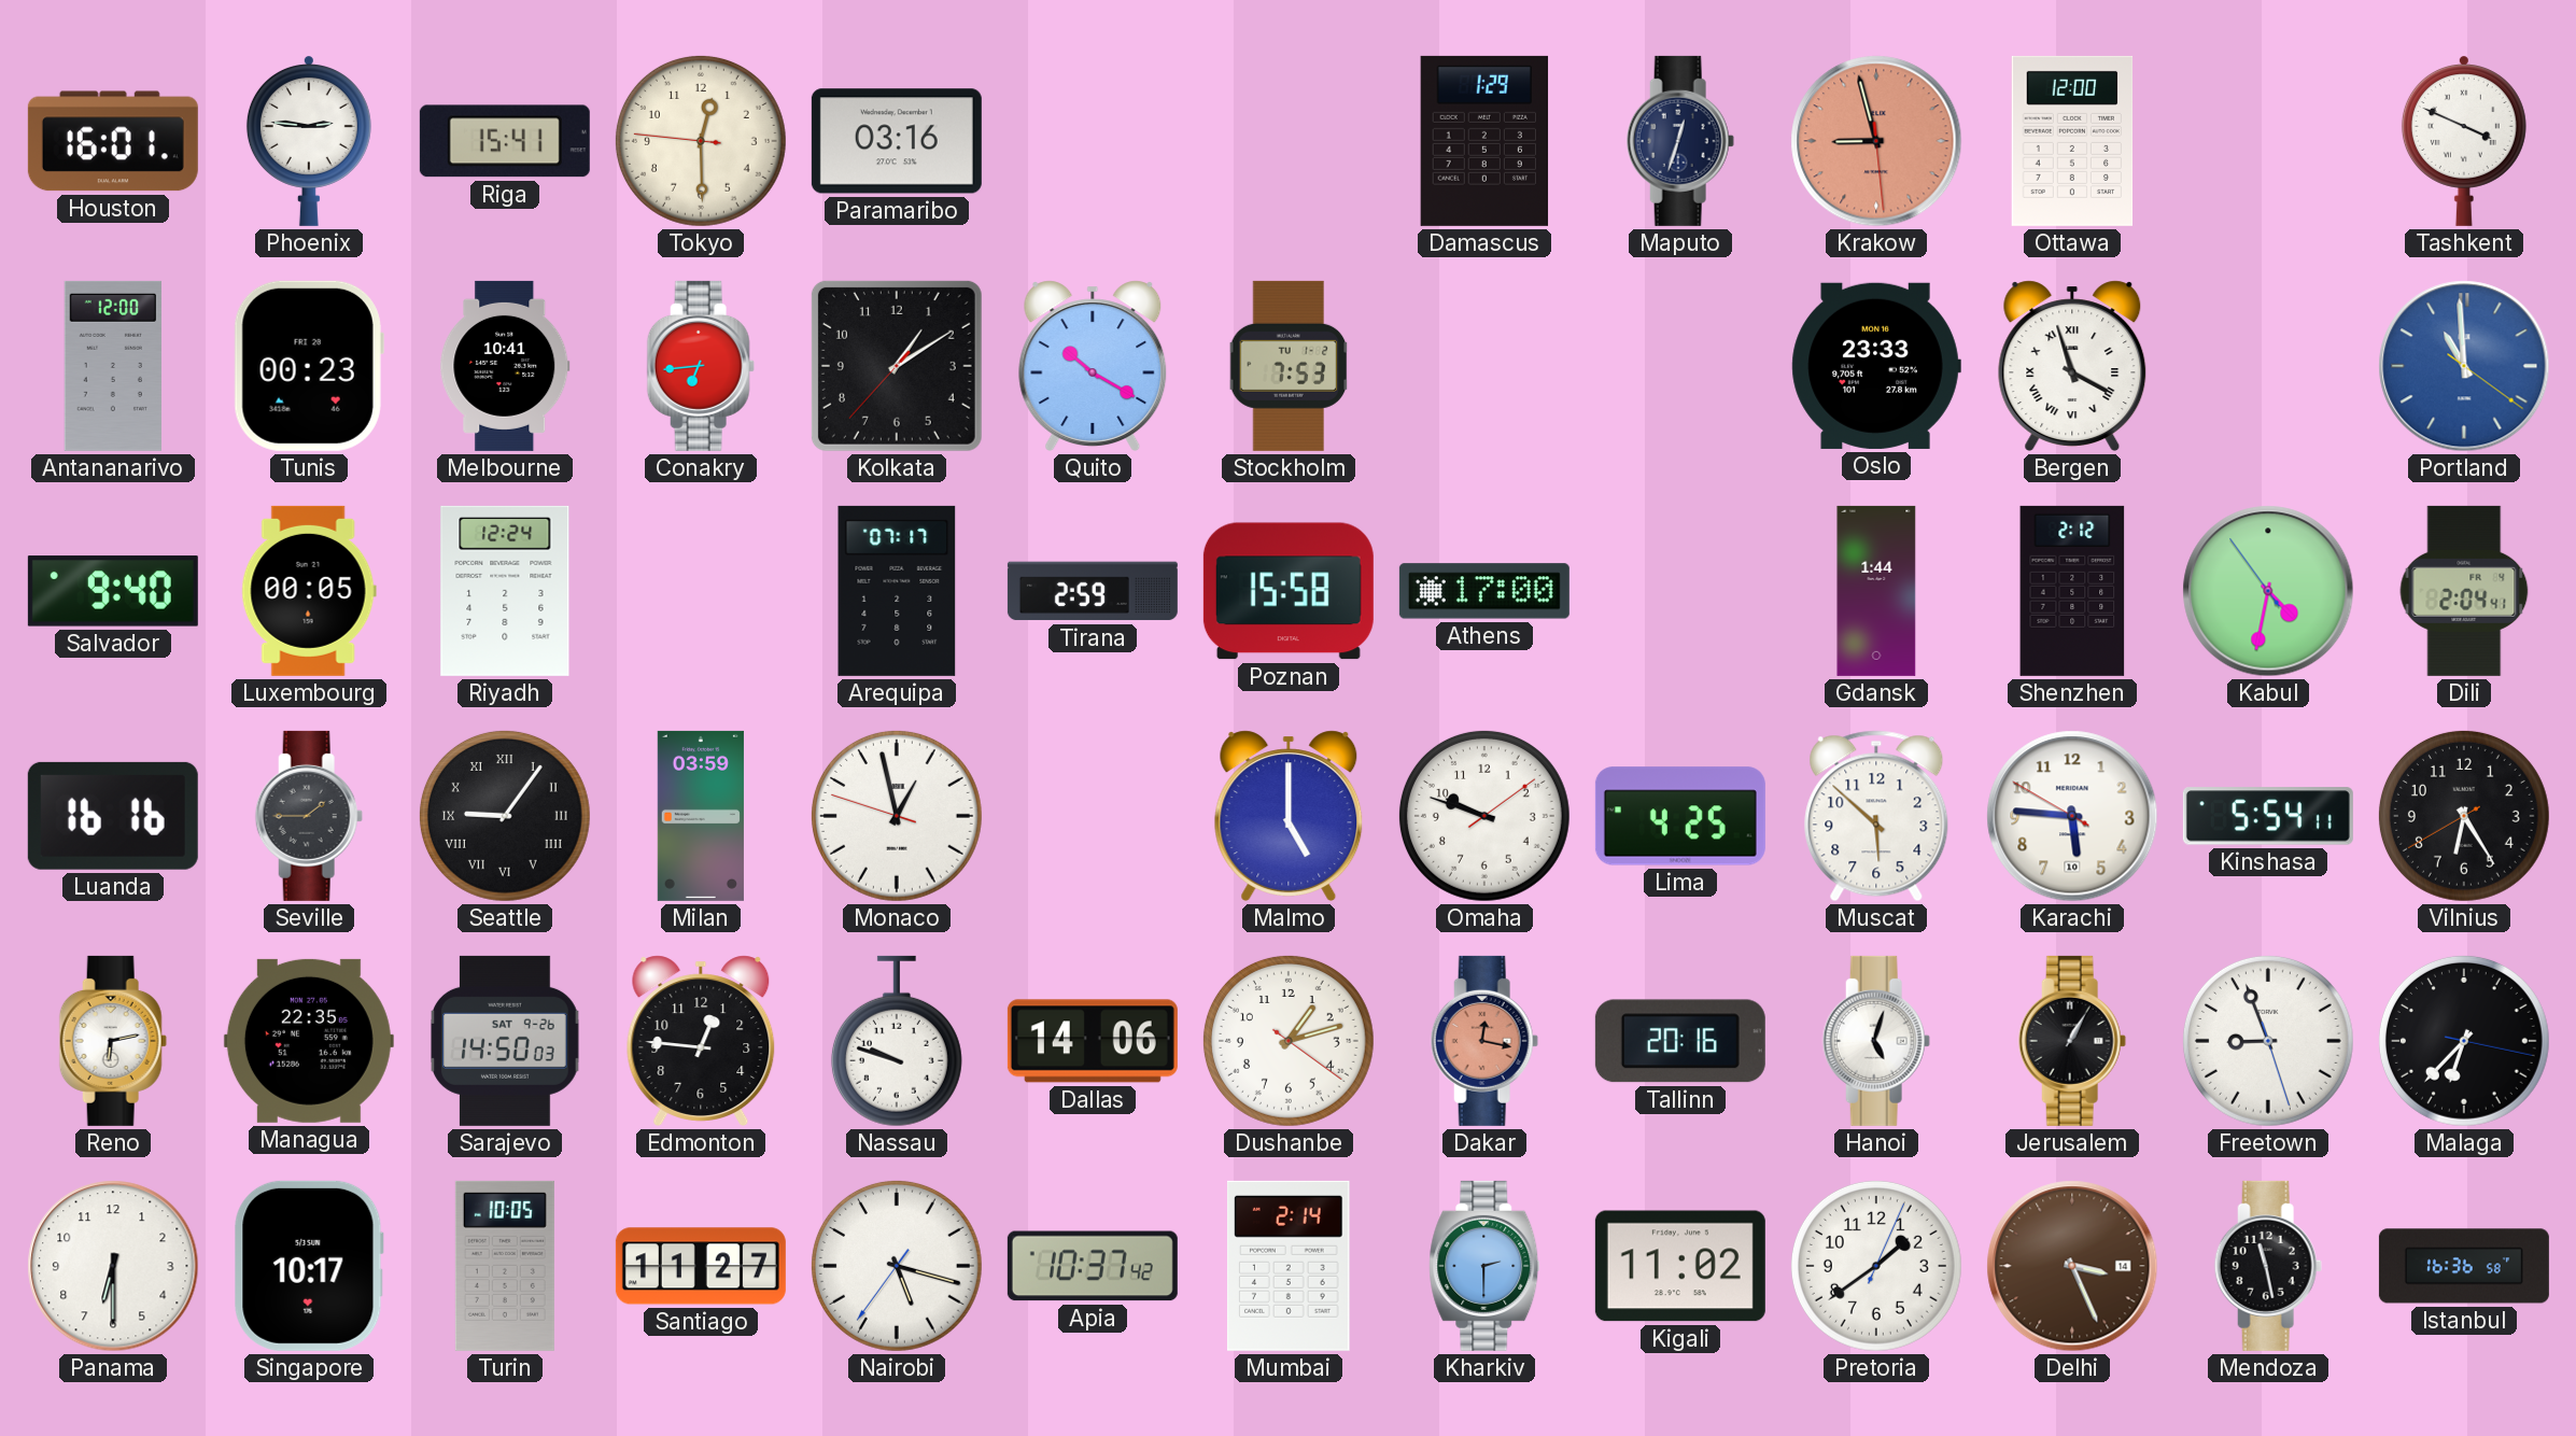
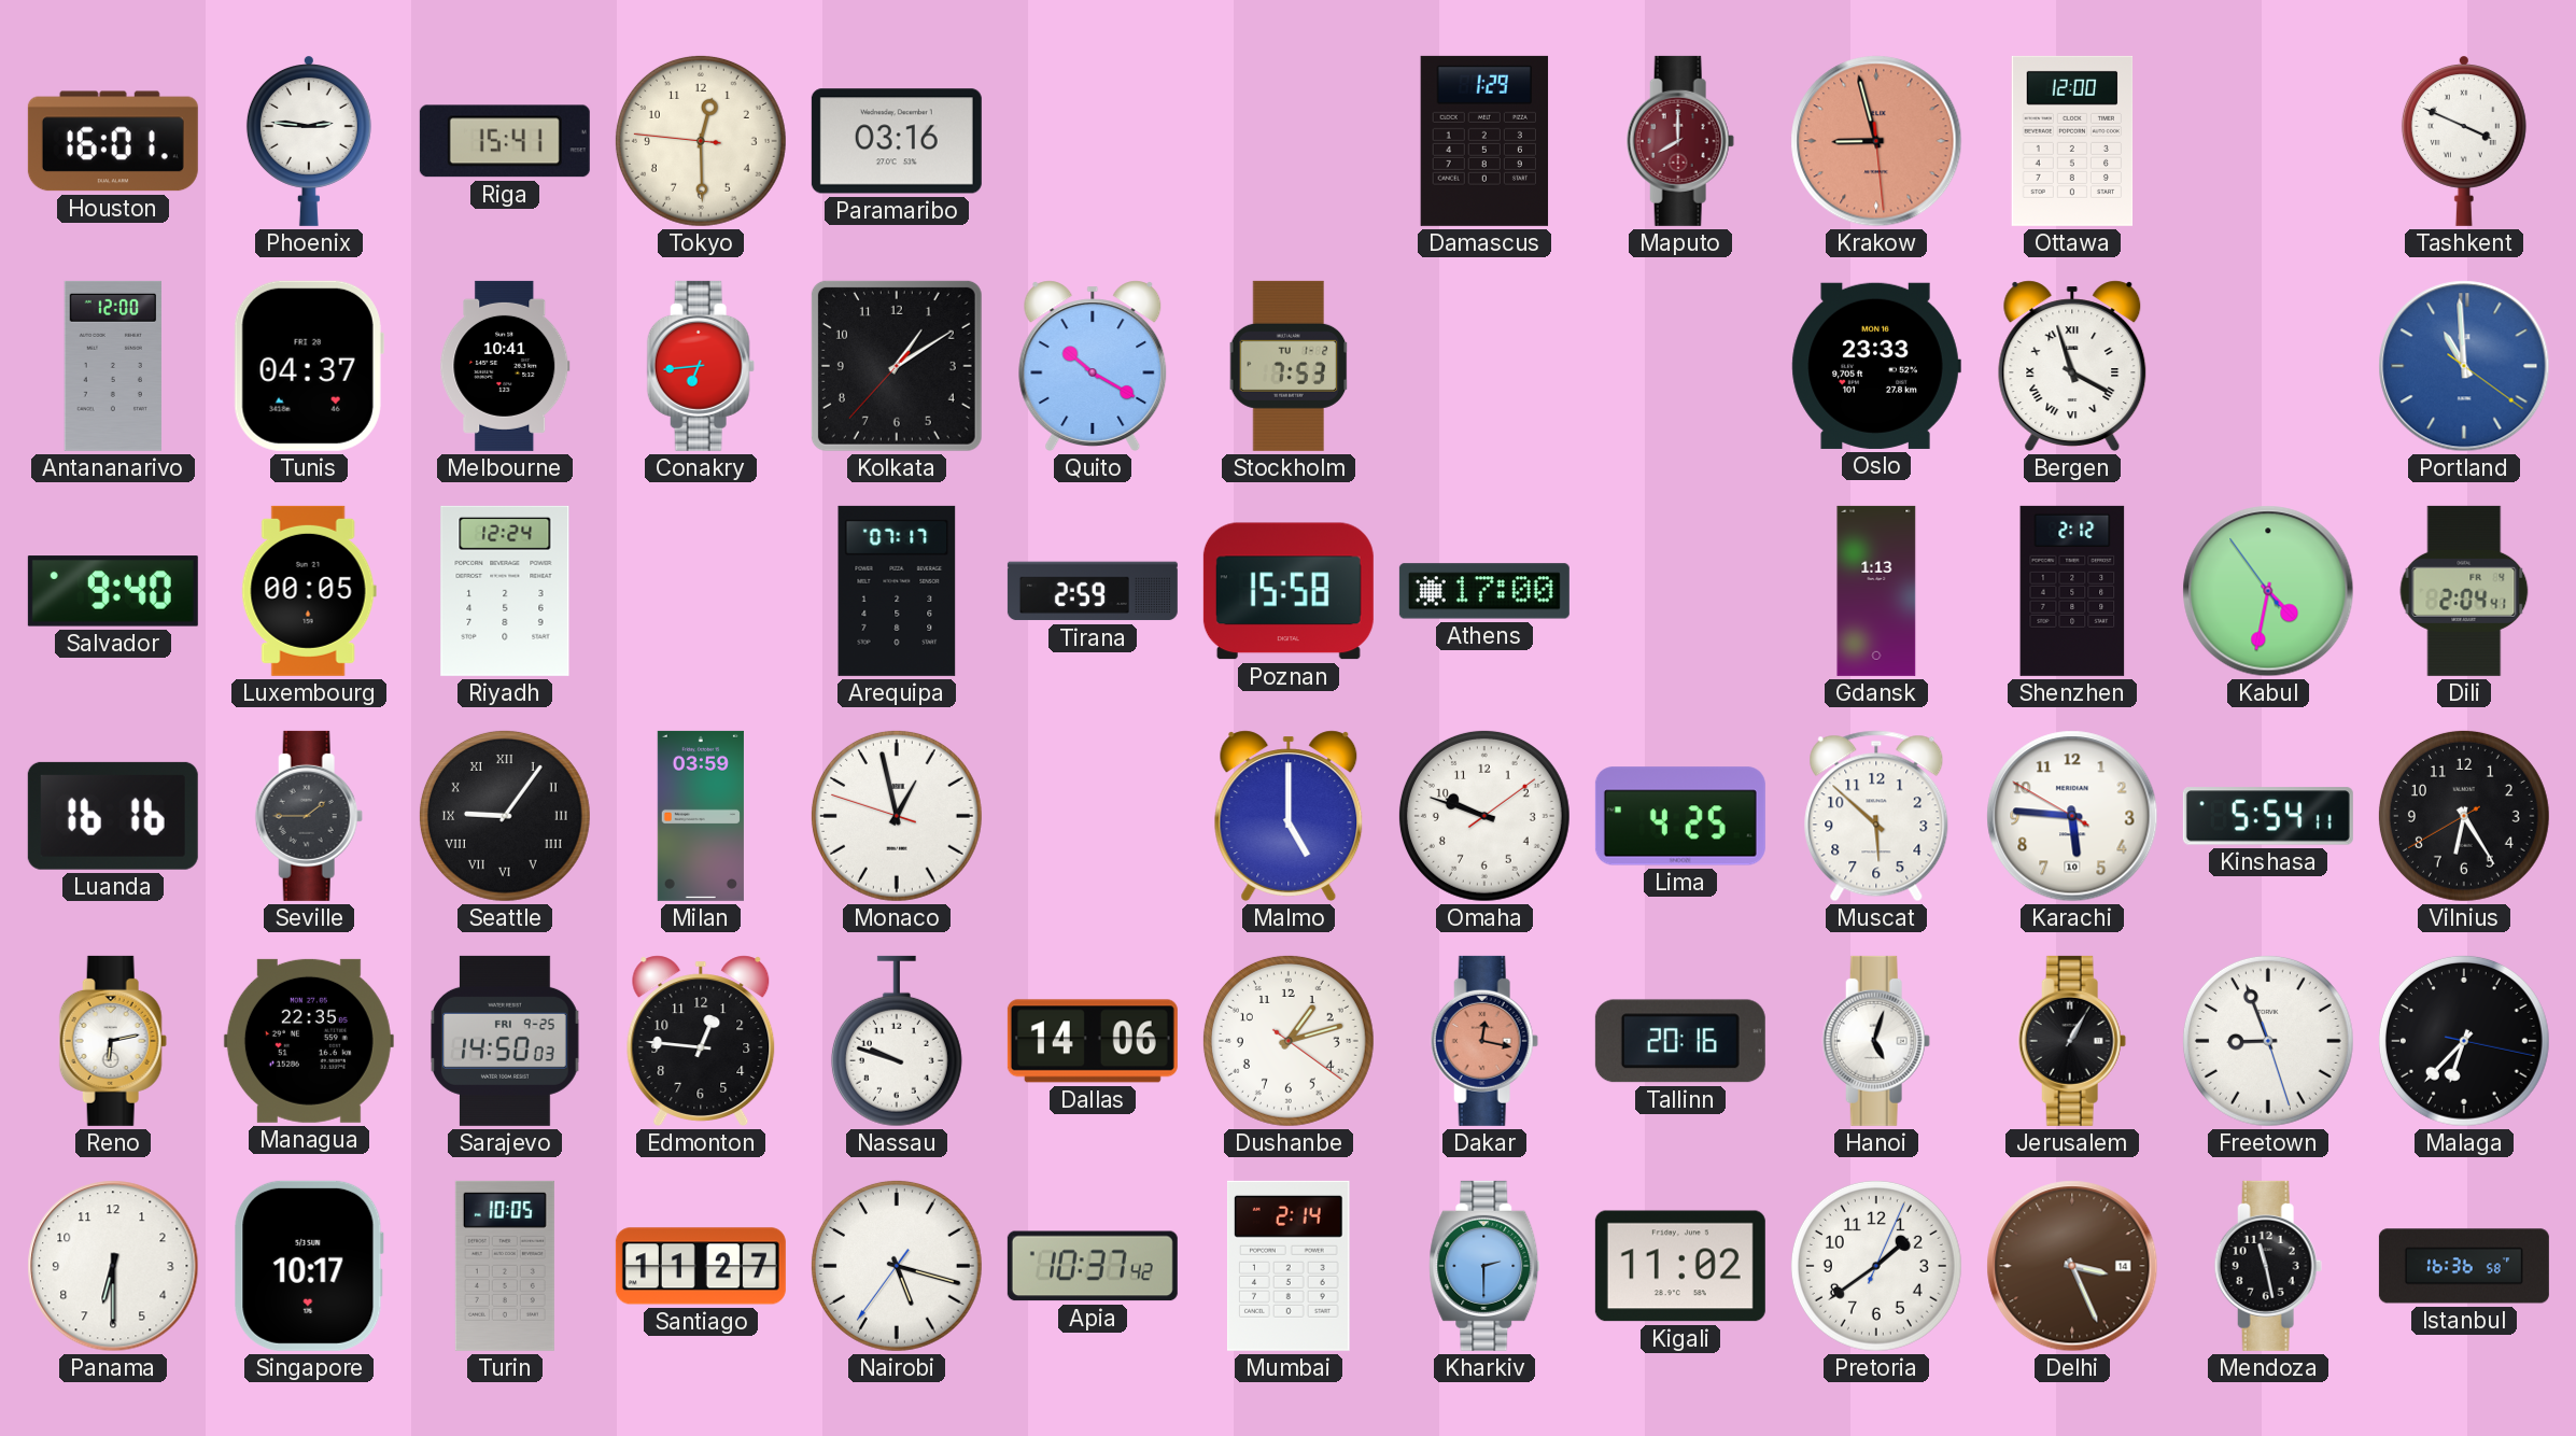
Maputo: 12:33 -> 8:00 (1680, 141)
Maputo dial: navy -> burgundy (1680, 141)
Tunis: 00:23 -> 04:37 (309, 366)
Gdansk: 1:44 -> 1:13 (1876, 591)
Sarajevo date: SAT 9-26 -> FRI 9-25 (505, 1041)
